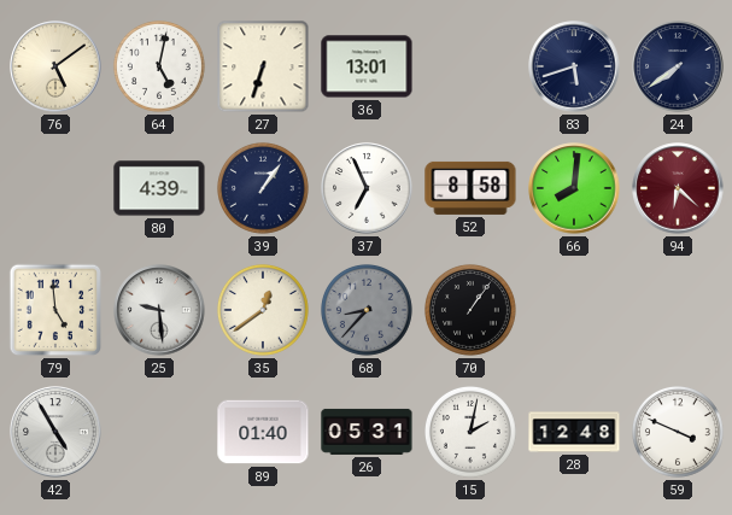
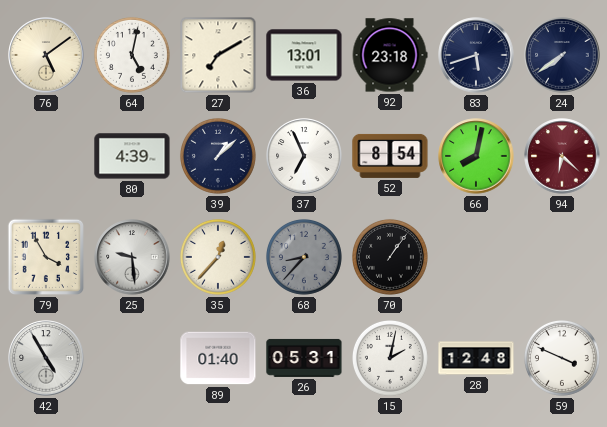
27: 6:33 -> 7:10 (218, 55)
92: none -> 23:18 (390, 55)
39: 1:06 -> 1:08 (218, 156)
52: 8:58 -> 8:54 (390, 156)
66: 8:01 -> 8:02 (476, 156)
79: 4:59 -> 3:55 (46, 257)
35: 12:39 -> 12:37 (218, 257)
